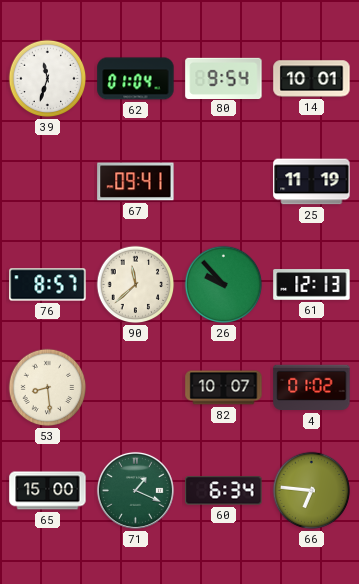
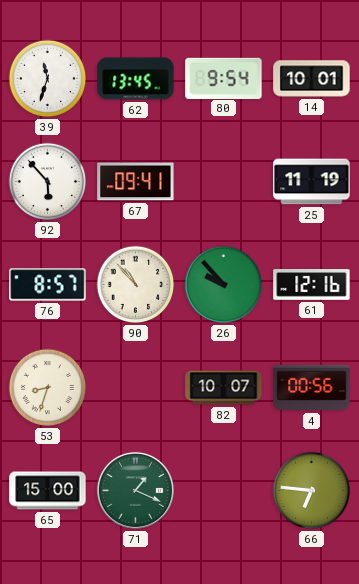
62: 01:04 -> 13:45 (136, 79)
92: none -> 5:53 (48, 182)
90: 11:38 -> 10:53 (136, 285)
61: 12:13 -> 12:16 (312, 285)
53: 8:29 -> 8:33 (48, 388)
4: 01:02 -> 00:56 (312, 388)
60: 6:34 -> none (224, 491)
